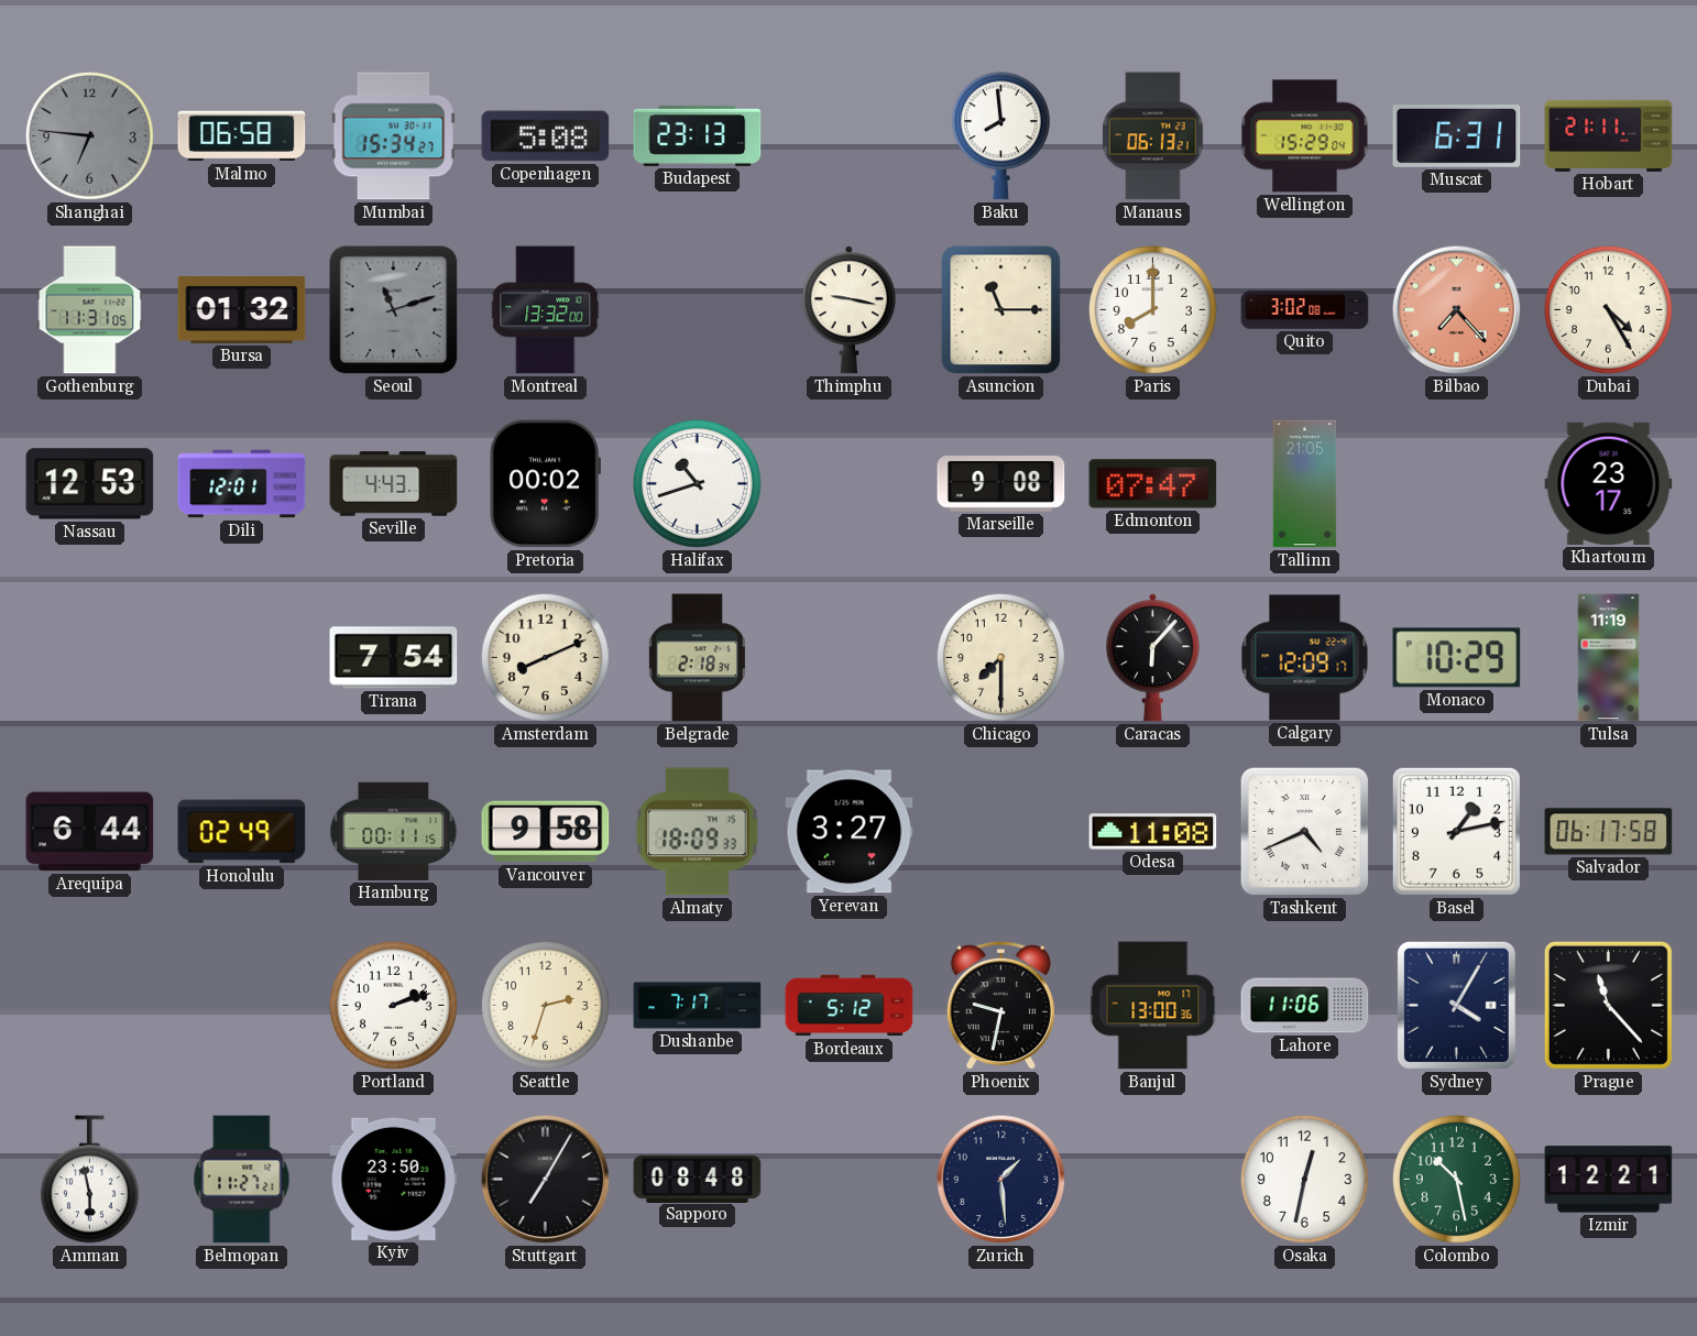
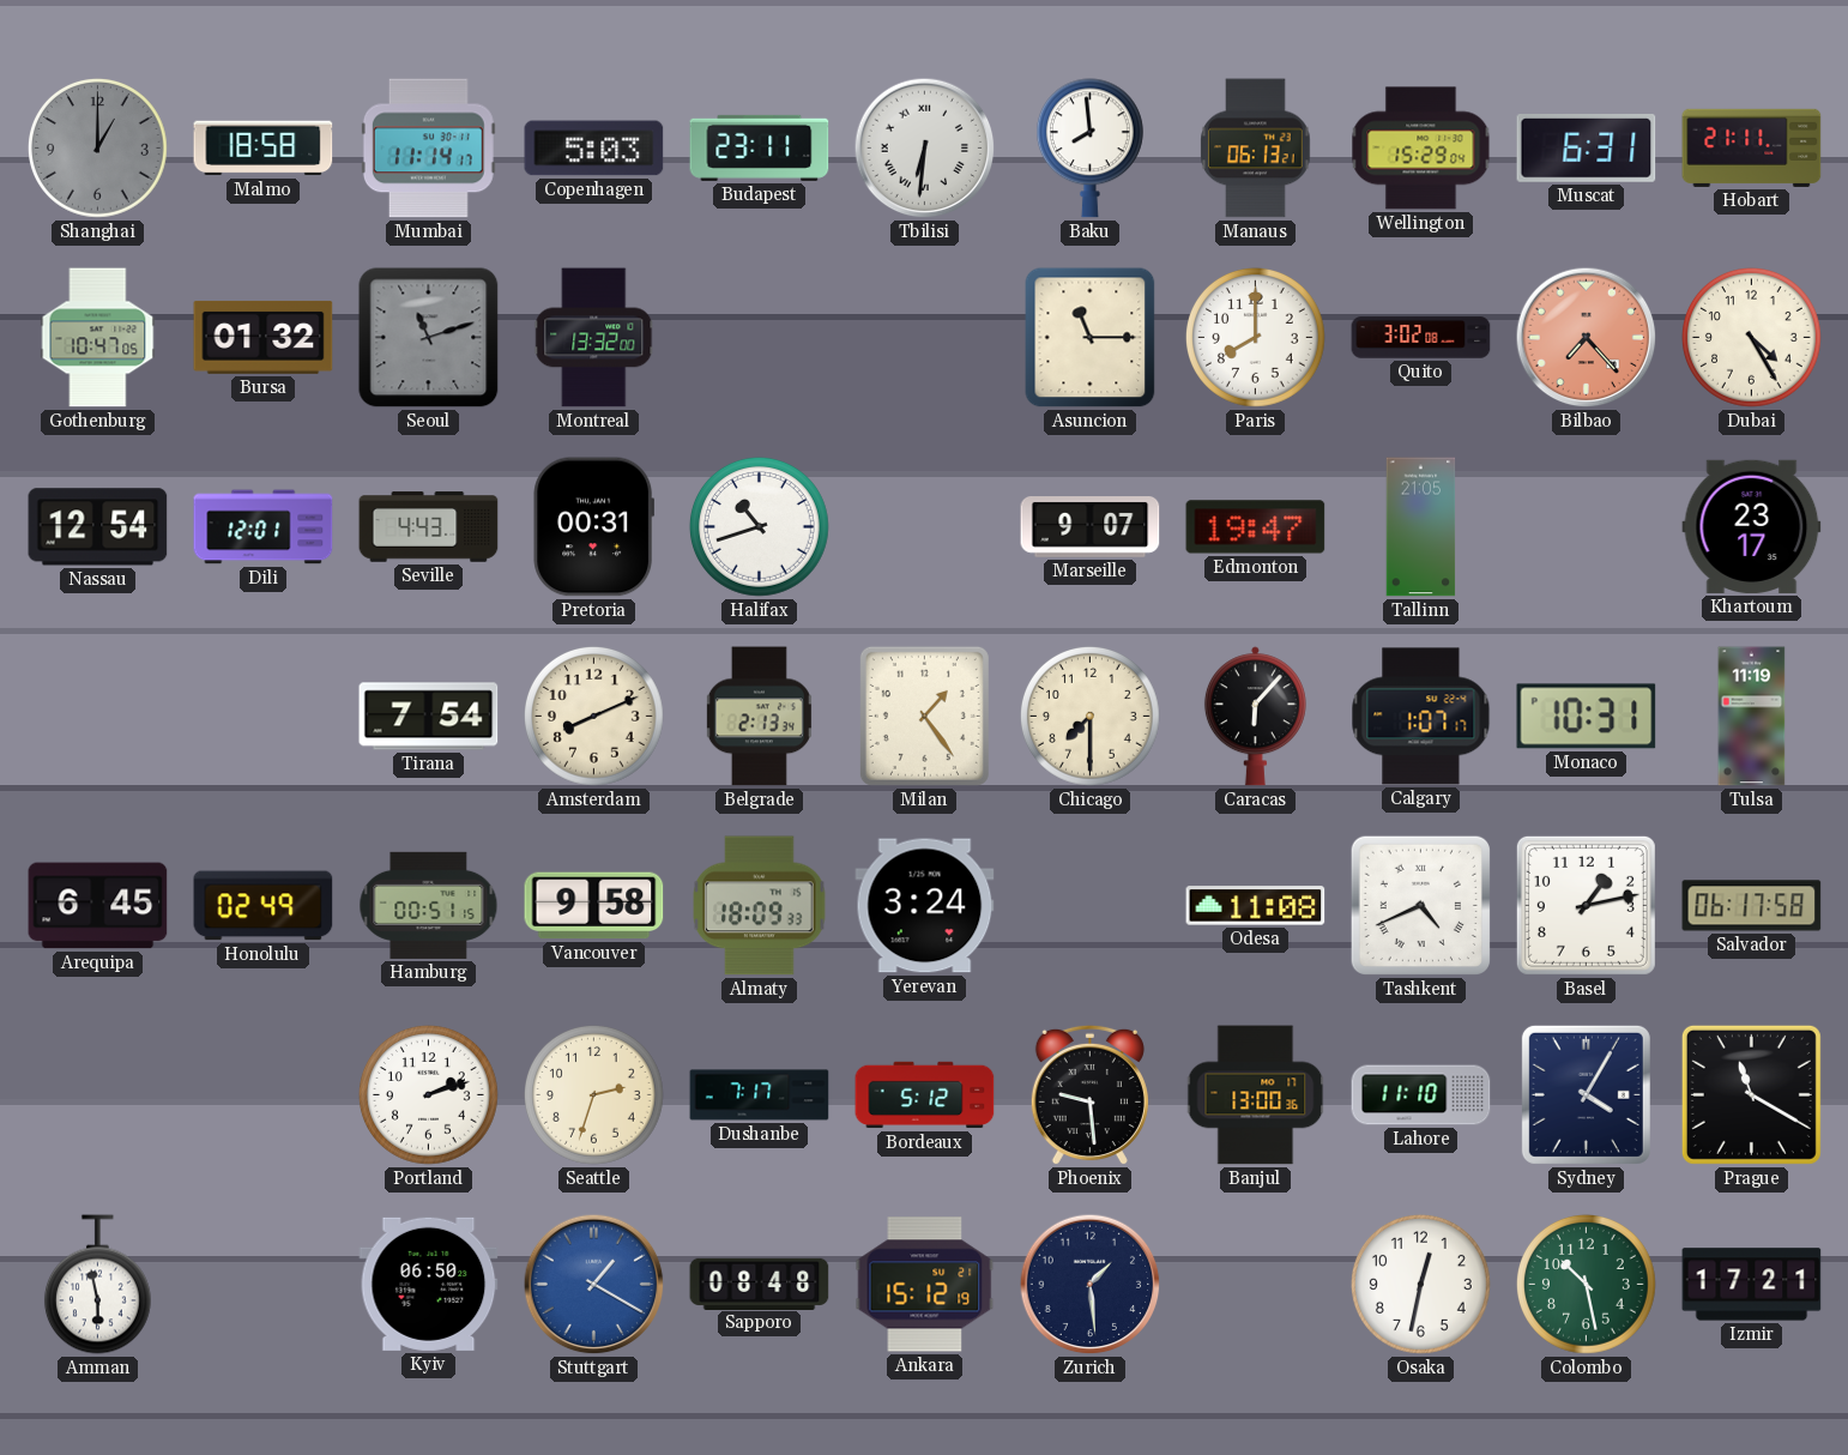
Shanghai: 6:46 -> 1:00 (97, 147)
Malmo: 06:58 -> 18:58 (264, 149)
Mumbai: 15:34 -> 11:14 (428, 149)
Copenhagen: 5:08 -> 5:03 (594, 149)
Budapest: 23:13 -> 23:11 (760, 147)
Tbilisi: none -> 6:31 (925, 149)
Gothenburg: 11:31 -> 10:47 (98, 338)
Thimphu: 9:17 -> none (849, 310)
Nassau: 12:53 -> 12:54 (98, 527)
Pretoria: 00:02 -> 00:31 (593, 527)
Marseille: 9:08 -> 9:07 (1091, 527)
Edmonton: 07:47 -> 19:47 (1256, 527)
Belgrade: 2:18 -> 2:13 (759, 717)
Milan: none -> 1:24 (924, 716)
Calgary: 12:09 -> 1:07 (1421, 717)
Monaco: 10:29 -> 10:31 (1587, 717)
Arequipa: 6:44 -> 6:45 (98, 906)
Hamburg: 00:11 -> 00:51 (429, 905)
Yerevan: 3:27 -> 3:24 (925, 906)
Phoenix: 9:32 -> 9:29 (1089, 1095)
Lahore: 11:06 -> 11:10 (1421, 1095)
Prague: 11:23 -> 11:20 (1751, 1094)
Belmopan: 11:27 -> none (242, 1180)
Kyiv: 23:50 -> 06:50 (429, 1284)
Stuttgart: 7:05 -> 1:20 (594, 1285)
Stuttgart dial: black -> blue (594, 1285)
Ankara: none -> 15:12 (925, 1285)
Izmir: 12:21 -> 17:21 (1752, 1285)
